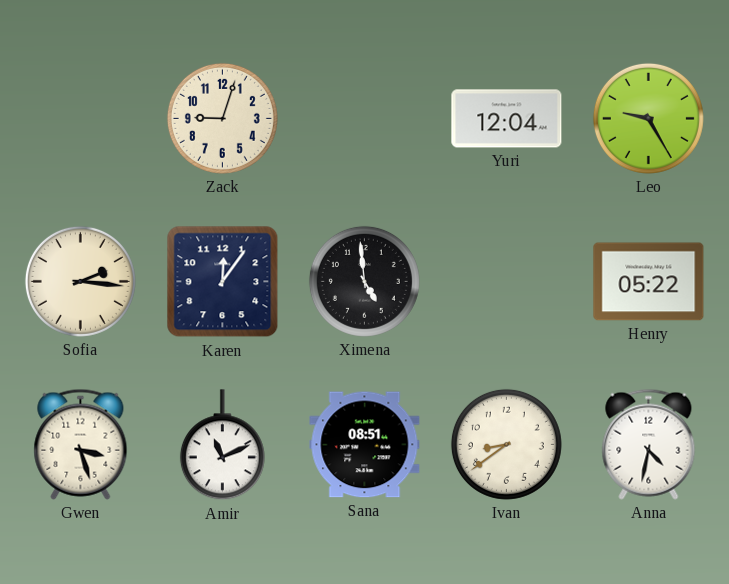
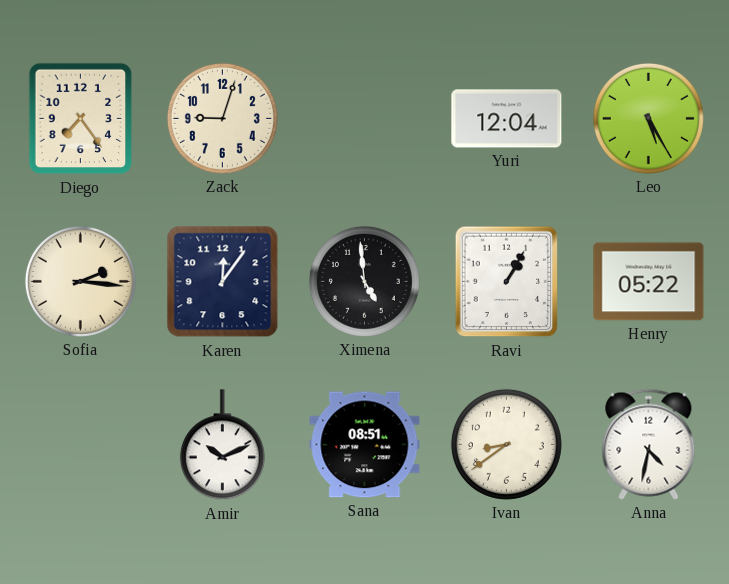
Diego: none -> 7:24 (81, 119)
Leo: 9:25 -> 5:25 (648, 118)
Ravi: none -> 1:05 (507, 282)
Gwen: 3:27 -> none (81, 444)
Amir: 11:11 -> 10:11 (222, 445)
